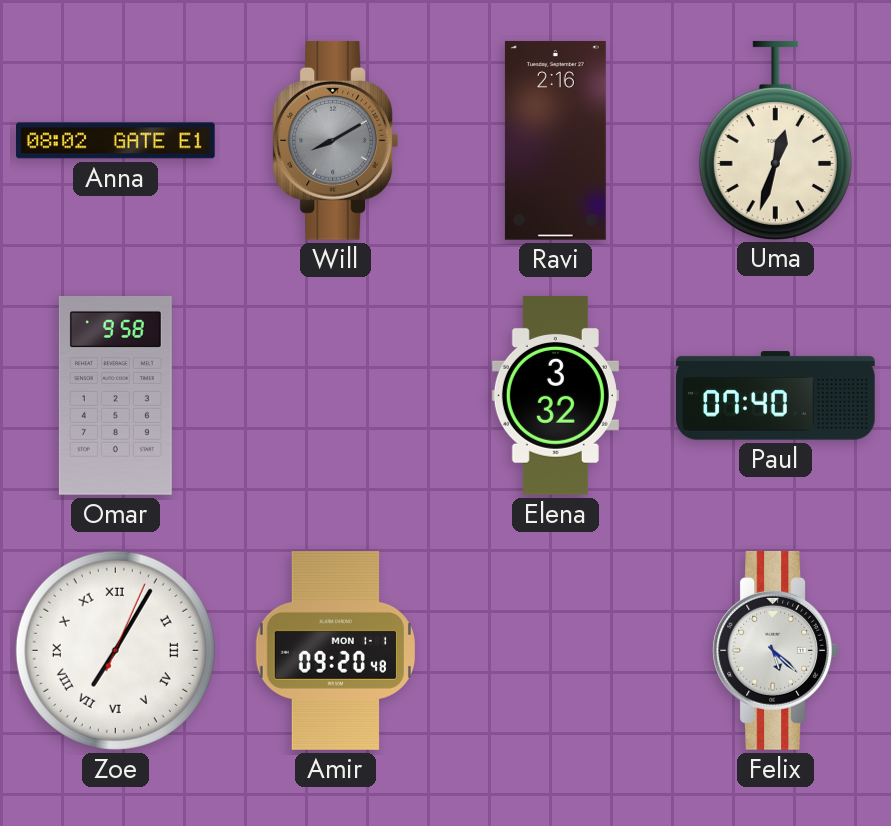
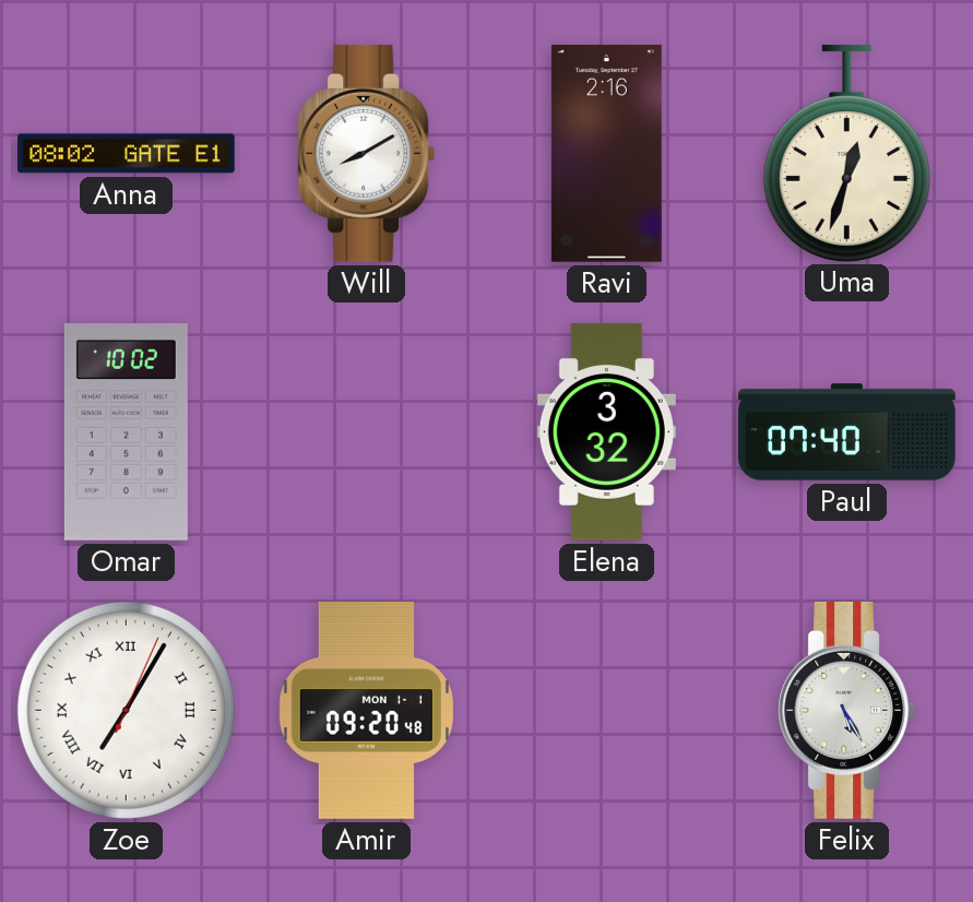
Will dial: grey -> white (366, 153)
Omar: 9:58 -> 10:02 (126, 432)
Felix: 5:22 -> 5:25 (846, 710)
